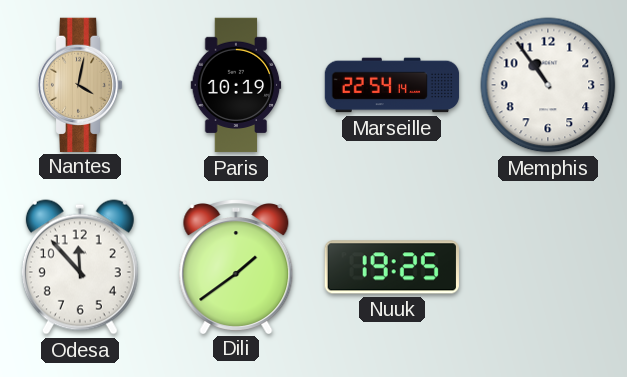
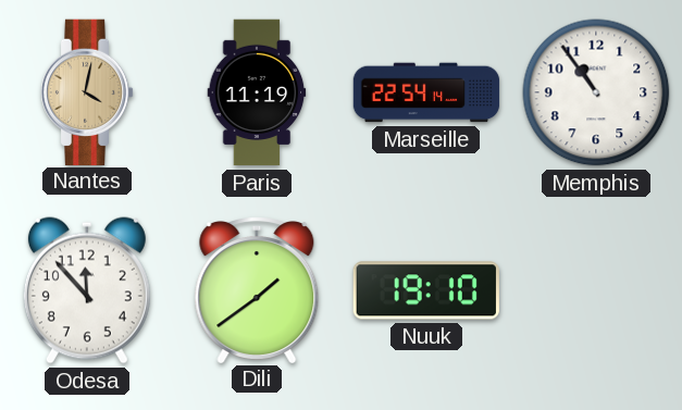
Paris: 10:19 -> 11:19 (257, 92)
Nuuk: 19:25 -> 19:10 (426, 290)
